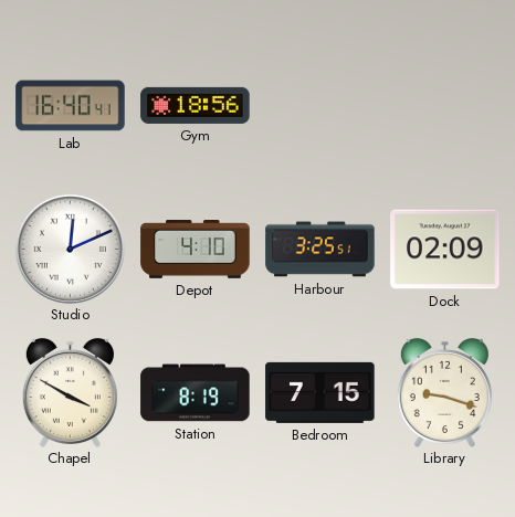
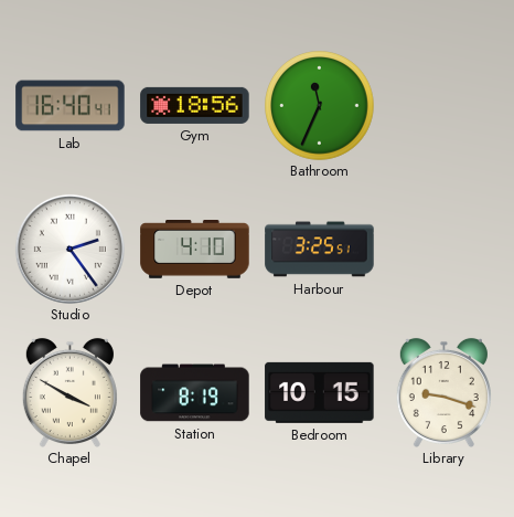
Bathroom: none -> 11:34 (320, 106)
Studio: 12:11 -> 2:24 (69, 249)
Dock: 02:09 -> none (445, 250)
Bedroom: 7:15 -> 10:15 (320, 392)
